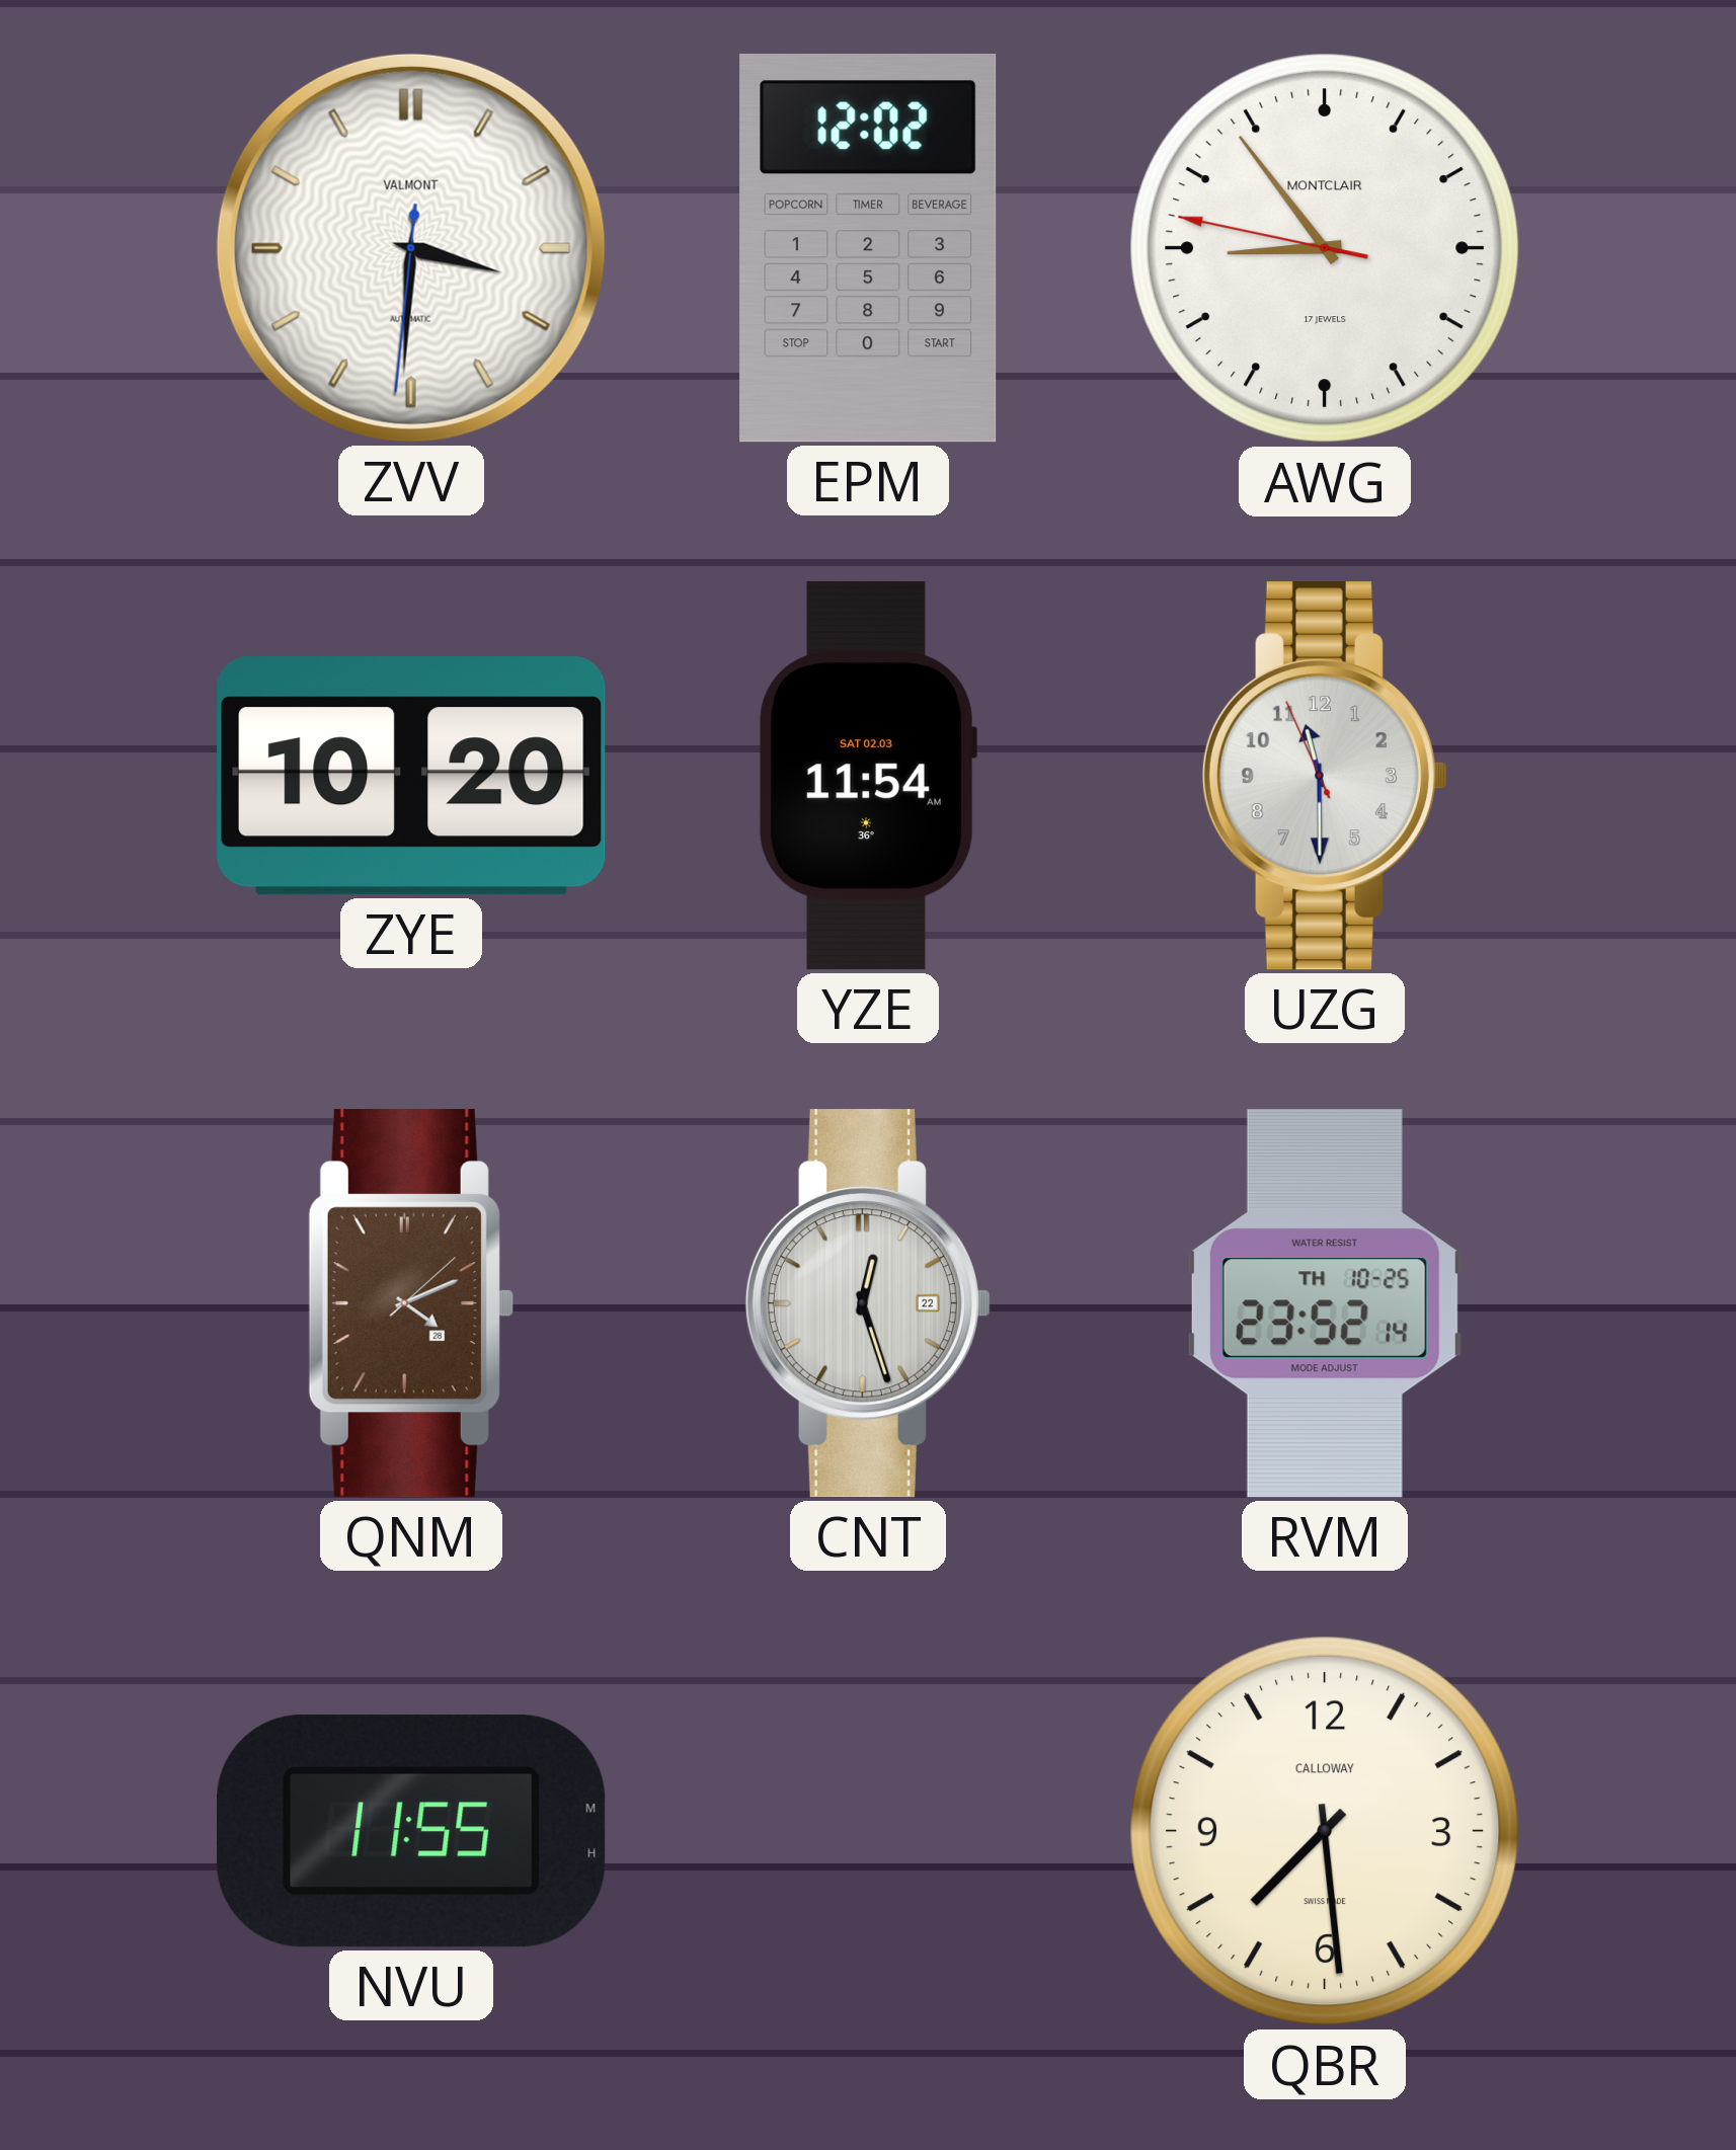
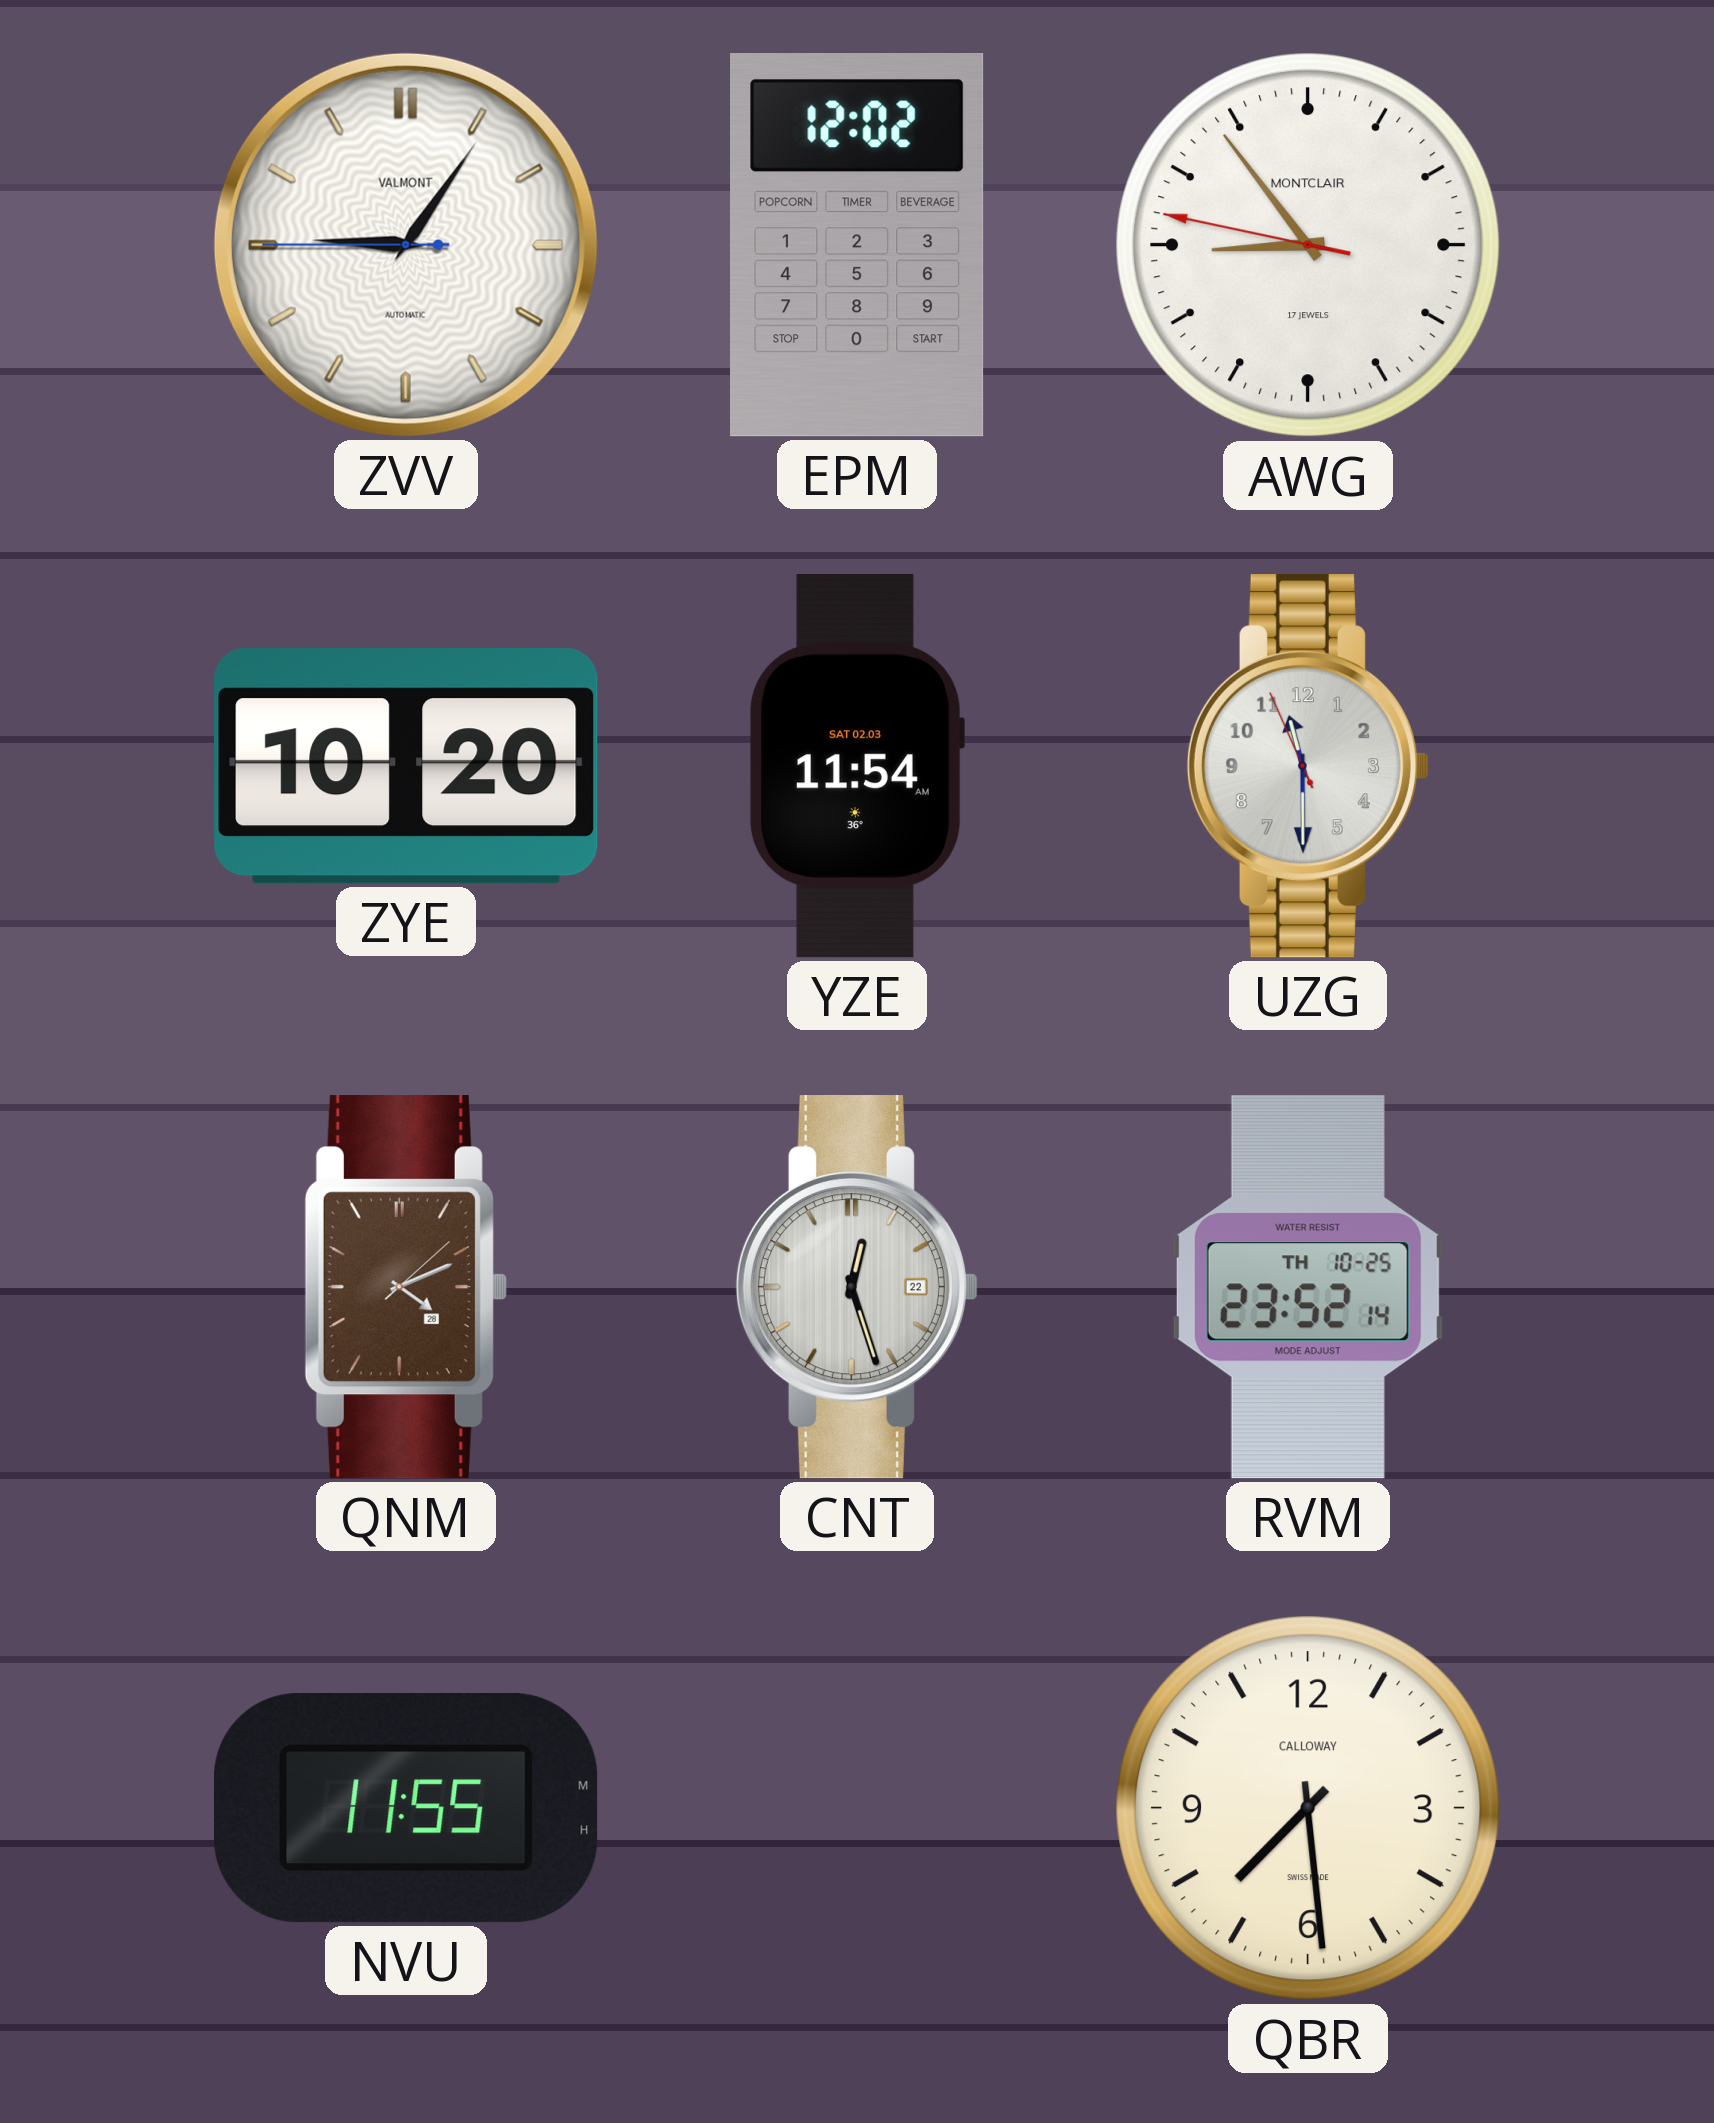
ZVV: 3:30 -> 9:05 (406, 245)
